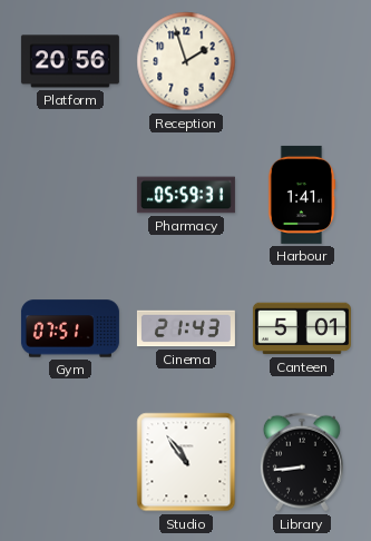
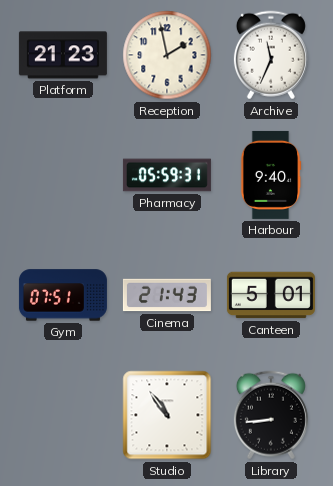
Platform: 20:56 -> 21:23 (63, 55)
Reception: 1:57 -> 1:58 (167, 55)
Archive: none -> 11:34 (271, 55)
Harbour: 1:41 -> 9:40 (271, 175)
